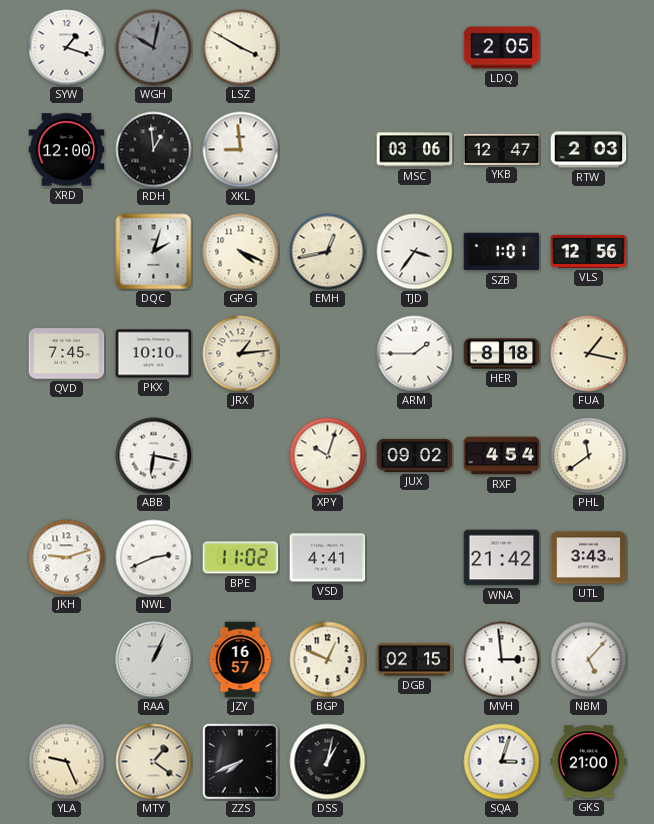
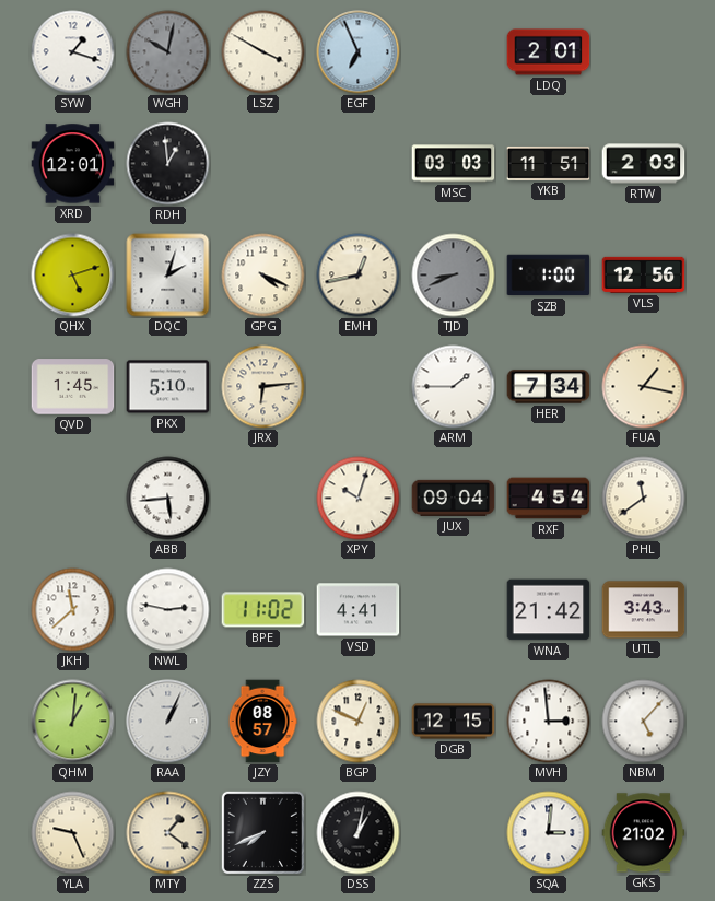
EGF: none -> 6:56 (359, 52)
LDQ: 2:05 -> 2:01 (549, 52)
XRD: 12:00 -> 12:01 (73, 164)
XKL: 8:59 -> none (241, 150)
MSC: 03:06 -> 03:03 (454, 164)
YKB: 12:47 -> 11:51 (549, 163)
QHX: none -> 5:12 (73, 276)
TJD: 3:36 -> 8:41 (454, 276)
TJD dial: white -> grey (454, 276)
SZB: 1:01 -> 1:00 (549, 276)
QVD: 7:45 -> 1:45 (73, 387)
PKX: 10:10 -> 5:10 (168, 387)
JRX: 1:14 -> 6:14 (263, 387)
HER: 8:18 -> 7:34 (549, 387)
ABB: 6:17 -> 5:44 (168, 499)
JUX: 09:02 -> 09:04 (454, 498)
JKH: 9:12 -> 11:38 (73, 610)
NWL: 2:41 -> 2:47 (168, 610)
QHM: none -> 1:01 (73, 722)
JZY: 16:57 -> 08:57 (262, 722)
DGB: 02:15 -> 12:15 (454, 722)
SQA: 3:03 -> 3:01 (549, 833)
GKS: 21:00 -> 21:02 (644, 833)
